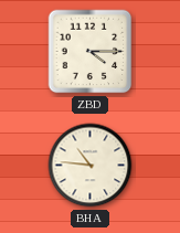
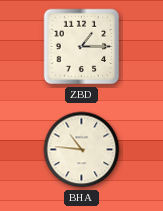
ZBD: 4:15 -> 1:15 (82, 47)
